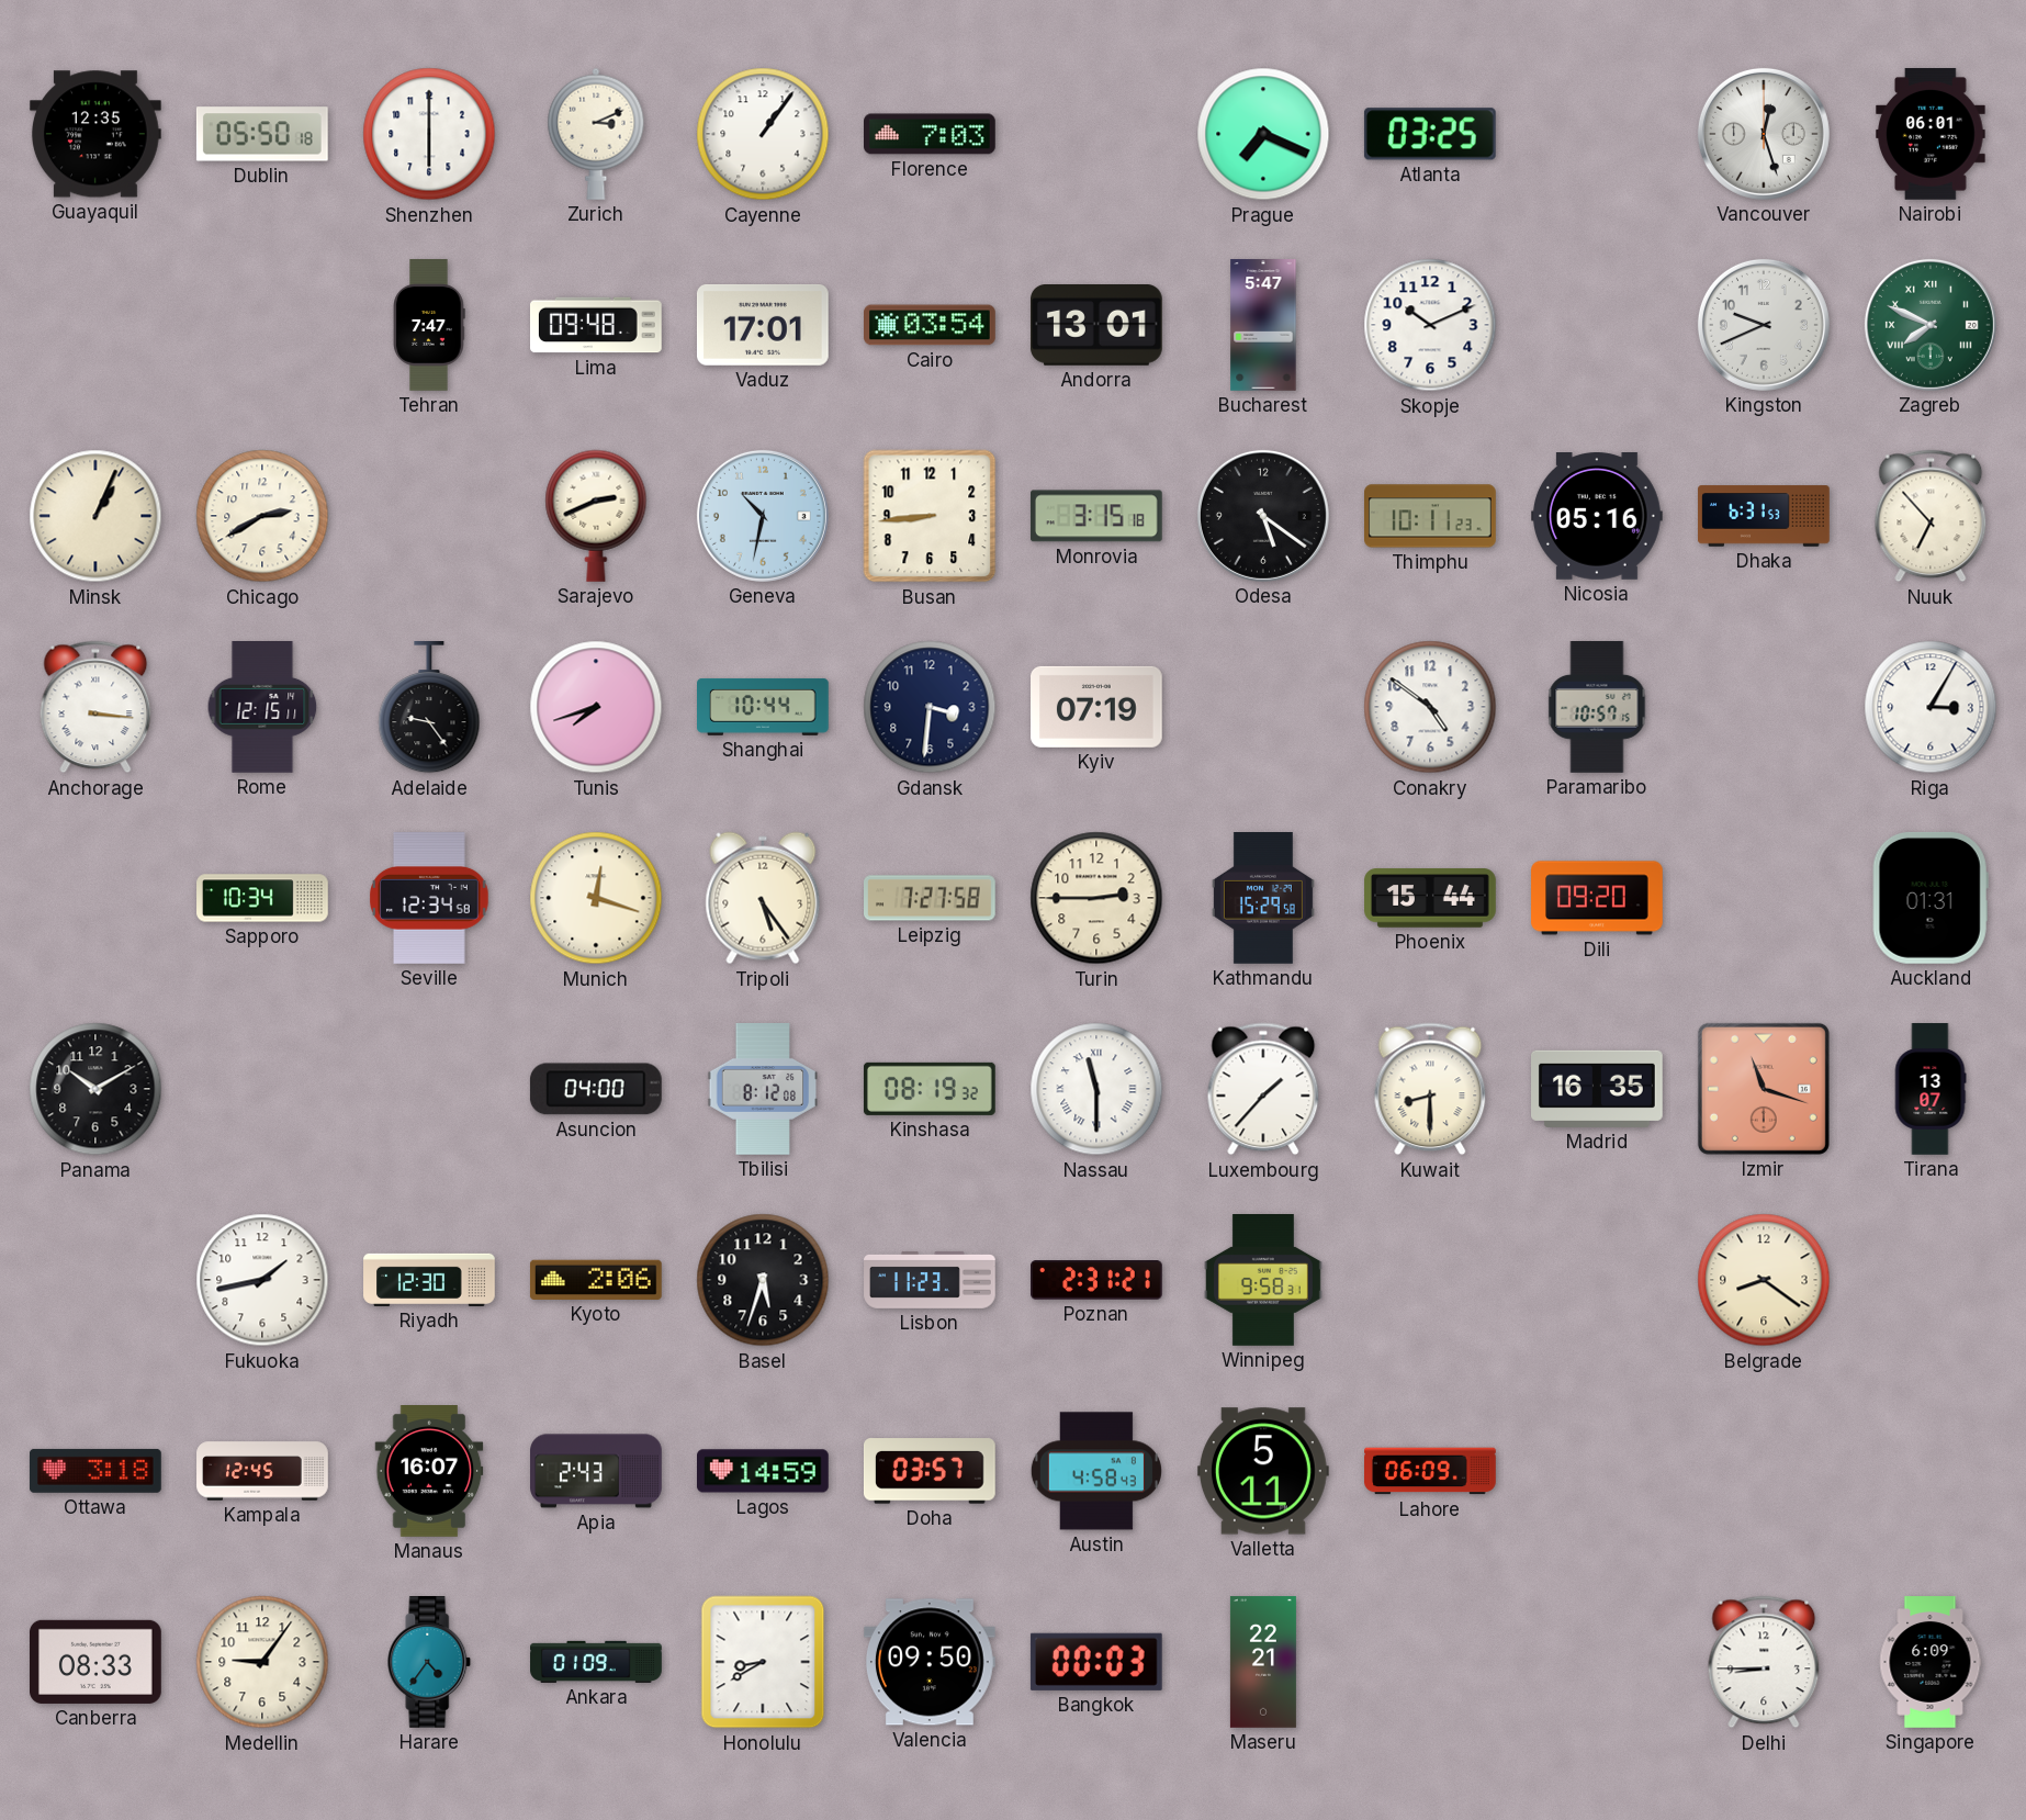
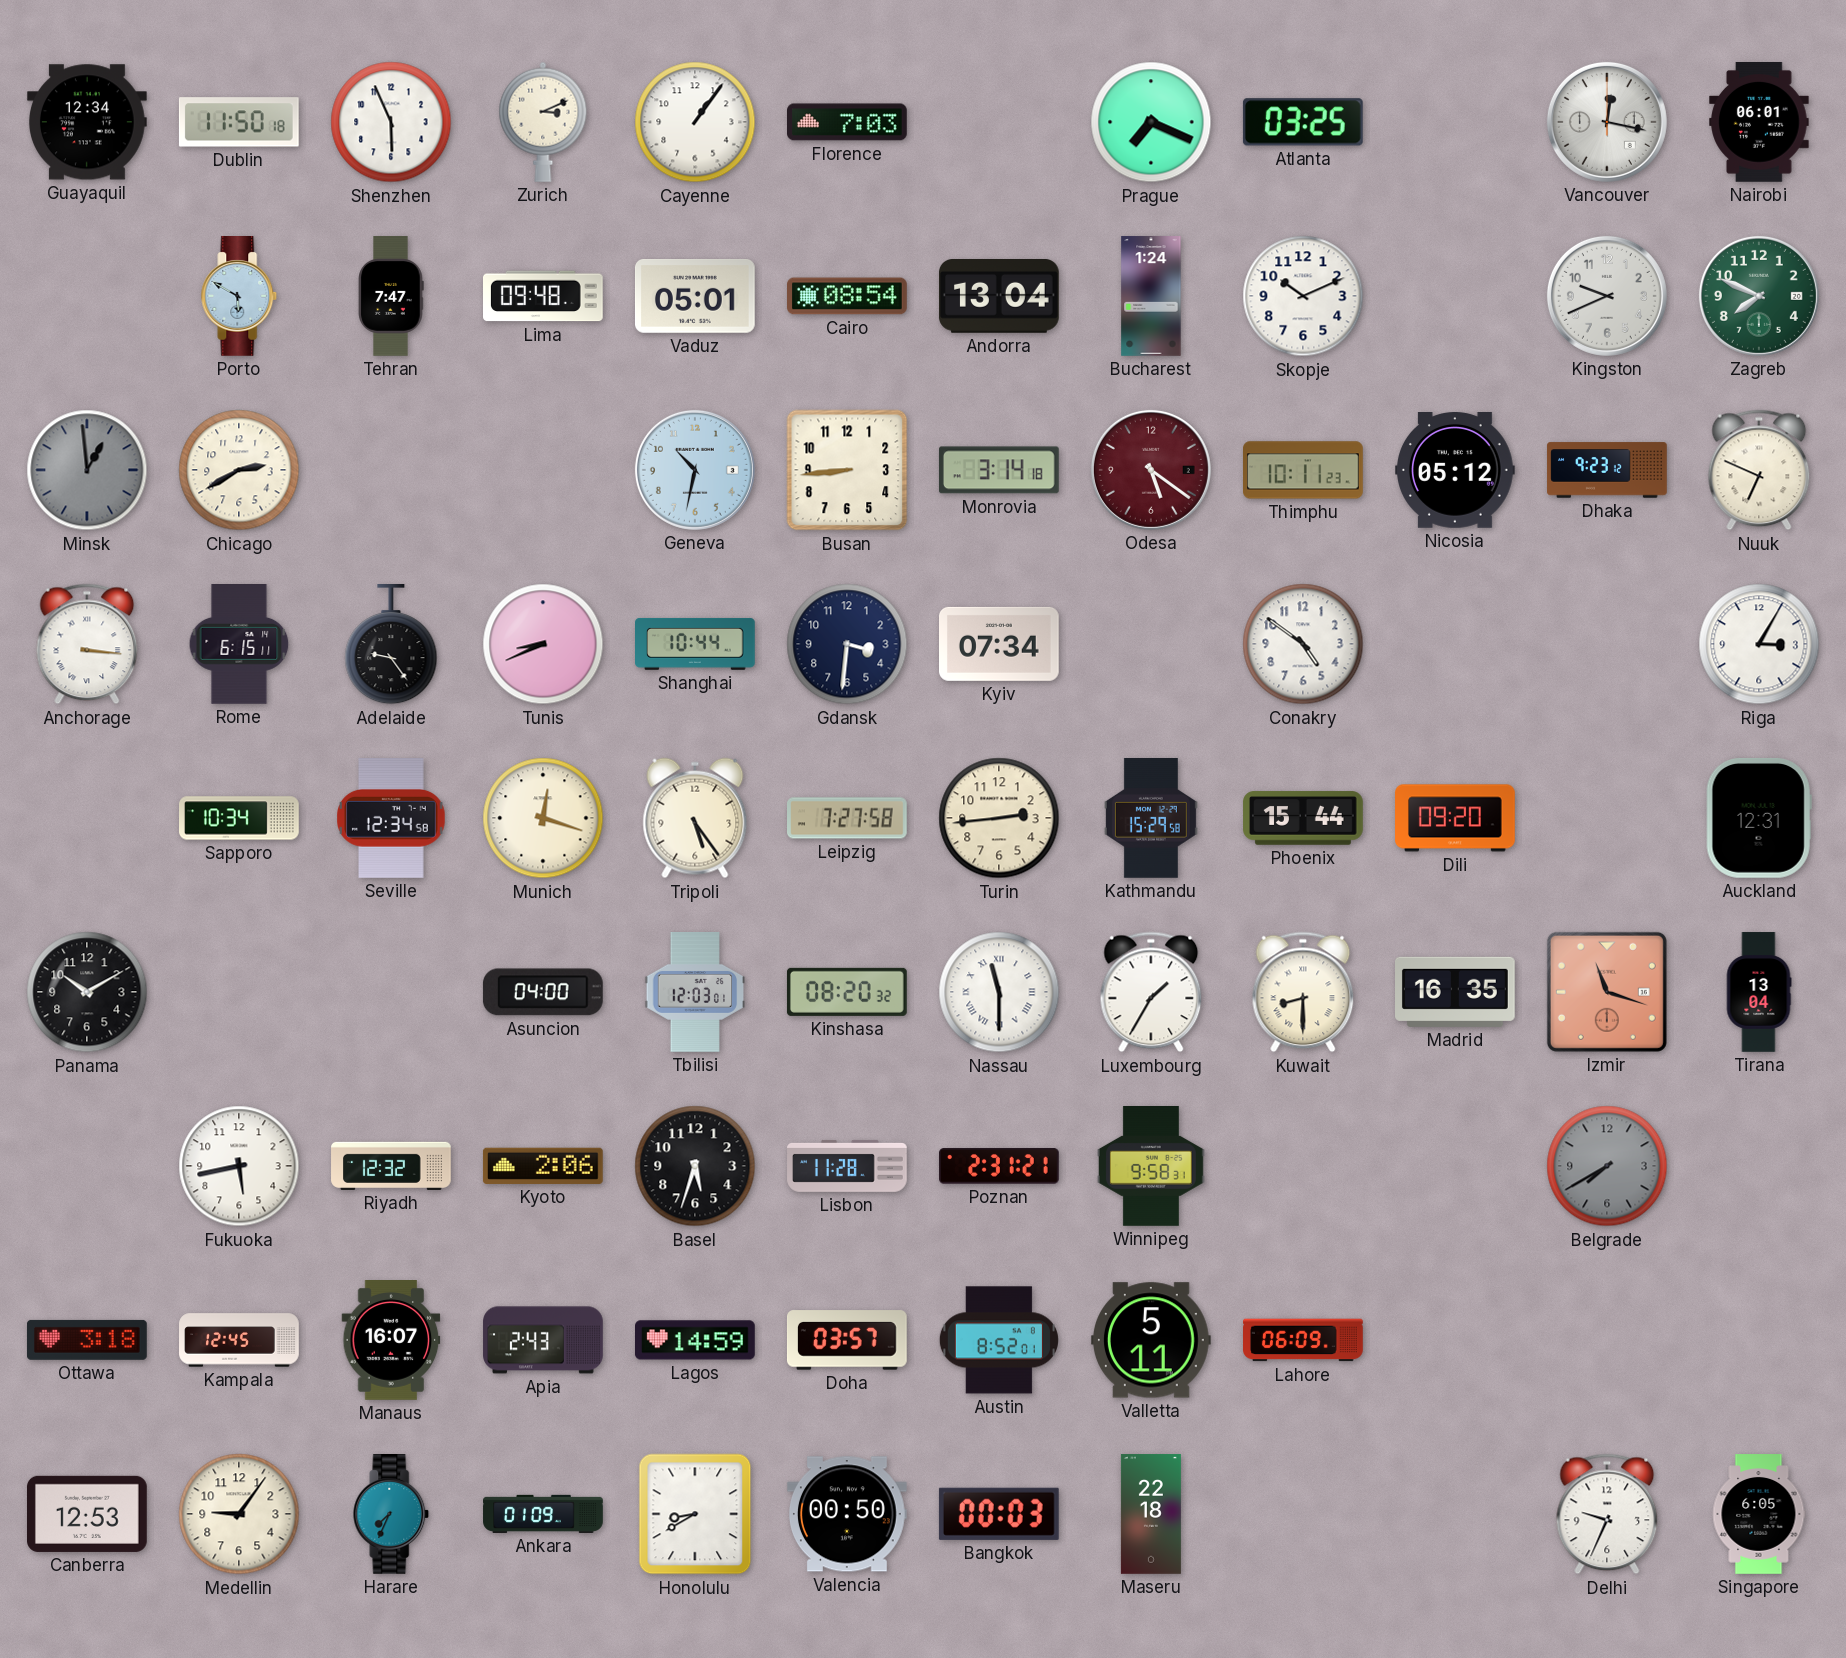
Guayaquil: 12:35 -> 12:34 (87, 122)
Dublin: 05:50 -> 11:50 (239, 122)
Shenzhen: 6:00 -> 5:56 (391, 122)
Vancouver: 12:27 -> 12:17 (1607, 122)
Porto: none -> 5:50 (239, 297)
Vaduz: 17:01 -> 05:01 (696, 297)
Cairo: 03:54 -> 08:54 (848, 296)
Andorra: 13:01 -> 13:04 (1000, 297)
Bucharest: 5:47 -> 1:24 (1151, 296)
Zagreb numerals: Roman -> Arabic (1759, 296)
Minsk: 1:04 -> 12:59 (87, 470)
Minsk dial: cream -> grey (87, 470)
Sarajevo: 2:41 -> none (596, 516)
Monrovia: 3:15 -> 3:14 (999, 470)
Odesa dial: black -> burgundy (1151, 470)
Nicosia: 05:16 -> 05:12 (1456, 471)
Dhaka: 6:31 -> 9:23 (1607, 470)
Nuuk: 6:53 -> 6:49 (1759, 470)
Rome: 12:15 -> 6:15 (239, 645)
Tunis: 7:42 -> 8:41 (543, 644)
Kyiv: 07:19 -> 07:34 (1000, 644)
Paramaribo: 10:57 -> none (1597, 708)
Turin: 2:45 -> 2:44 (999, 818)
Auckland: 01:31 -> 12:31 (1759, 818)
Tbilisi: 8:12 -> 12:03 (695, 993)
Kinshasa: 08:19 -> 08:20 (847, 992)
Luxembourg: 1:37 -> 1:35 (1151, 992)
Tirana: 13:07 -> 13:04 (1759, 992)
Fukuoka: 1:43 -> 5:43 (239, 1166)
Riyadh: 12:30 -> 12:32 (391, 1166)
Lisbon: 11:23 -> 11:28 (847, 1166)
Belgrade: 8:21 -> 7:40 (1607, 1166)
Belgrade dial: cream -> grey (1607, 1166)
Austin: 4:58 -> 8:52 (999, 1340)
Canberra: 08:33 -> 12:53 (88, 1514)
Harare: 4:36 -> 7:34 (391, 1515)
Valencia: 09:50 -> 00:50 (847, 1514)
Maseru: 22:21 -> 22:18 (1151, 1514)
Delhi: 8:45 -> 9:34 (1607, 1514)
Singapore: 6:09 -> 6:05 (1759, 1514)
